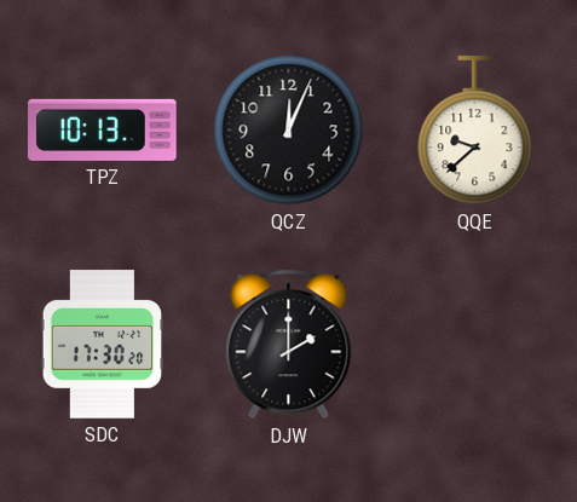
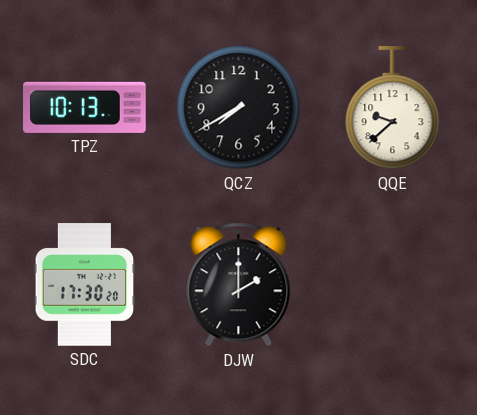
QCZ: 12:04 -> 7:40 (239, 108)
